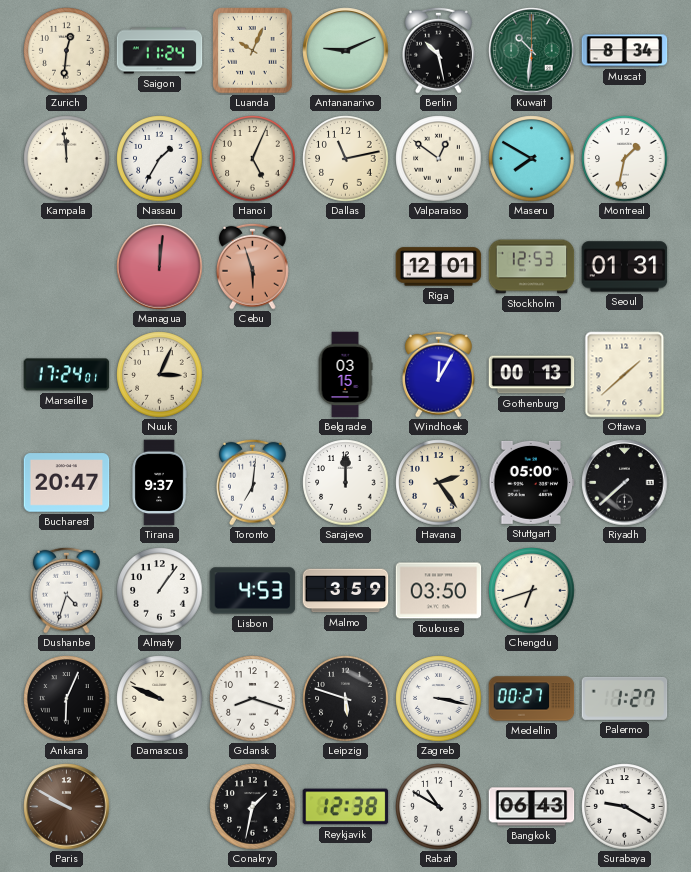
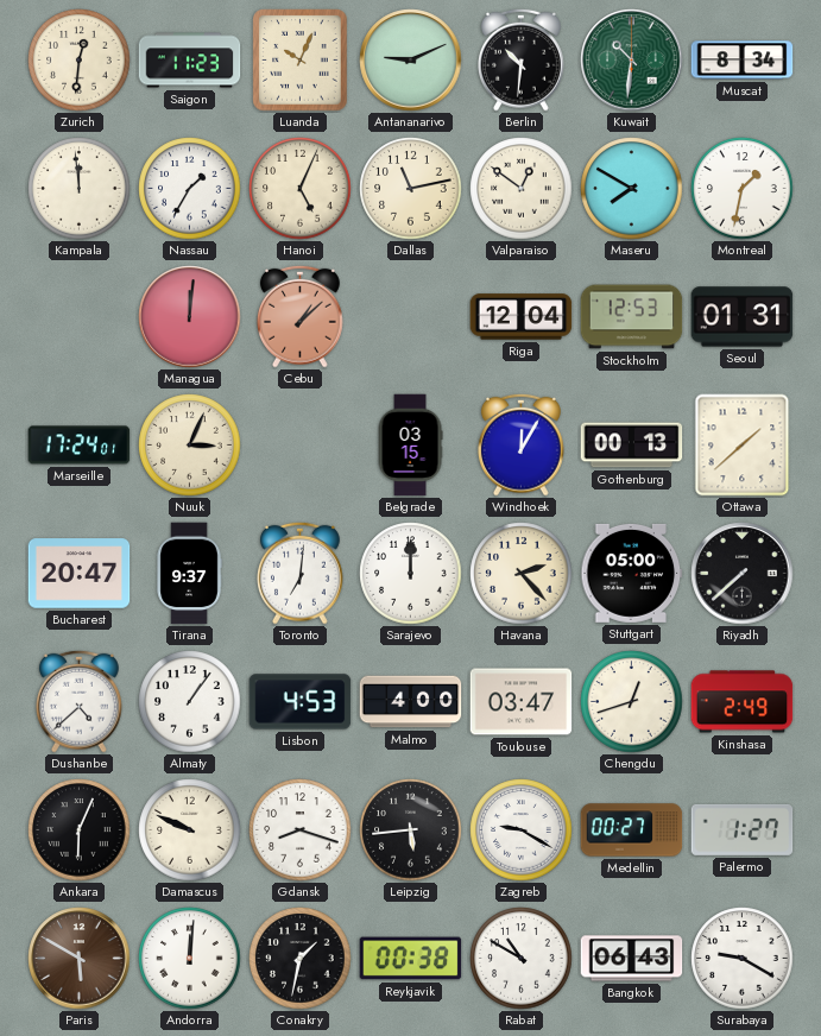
Saigon: 11:24 -> 11:23 (190, 61)
Berlin: 10:28 -> 10:31 (522, 59)
Cebu: 5:57 -> 1:08 (301, 316)
Riga: 12:01 -> 12:04 (522, 317)
Havana: 2:24 -> 2:23 (522, 574)
Dushanbe: 4:33 -> 4:38 (80, 701)
Malmo: 3:59 -> 4:00 (411, 702)
Toulouse: 03:50 -> 03:47 (522, 702)
Chengdu: 6:42 -> 12:42 (632, 702)
Kinshasa: none -> 2:49 (743, 702)
Leipzig: 5:48 -> 5:44 (411, 830)
Zagreb: 3:17 -> 9:20 (522, 830)
Paris: 9:50 -> 5:50 (80, 959)
Andorra: none -> 12:01 (190, 959)
Reykjavik: 12:38 -> 00:38 (411, 959)
